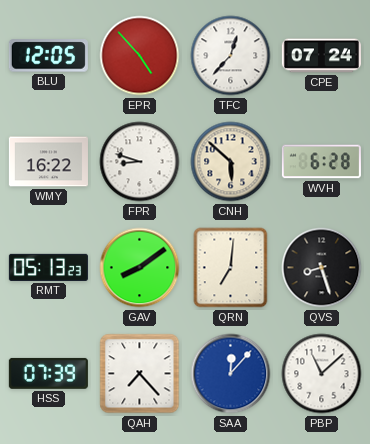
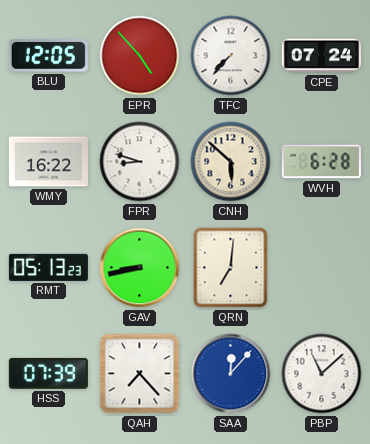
TFC: 12:37 -> 7:37 (231, 56)
GAV: 8:09 -> 8:43 (140, 268)
QVS: 8:27 -> none (322, 268)
